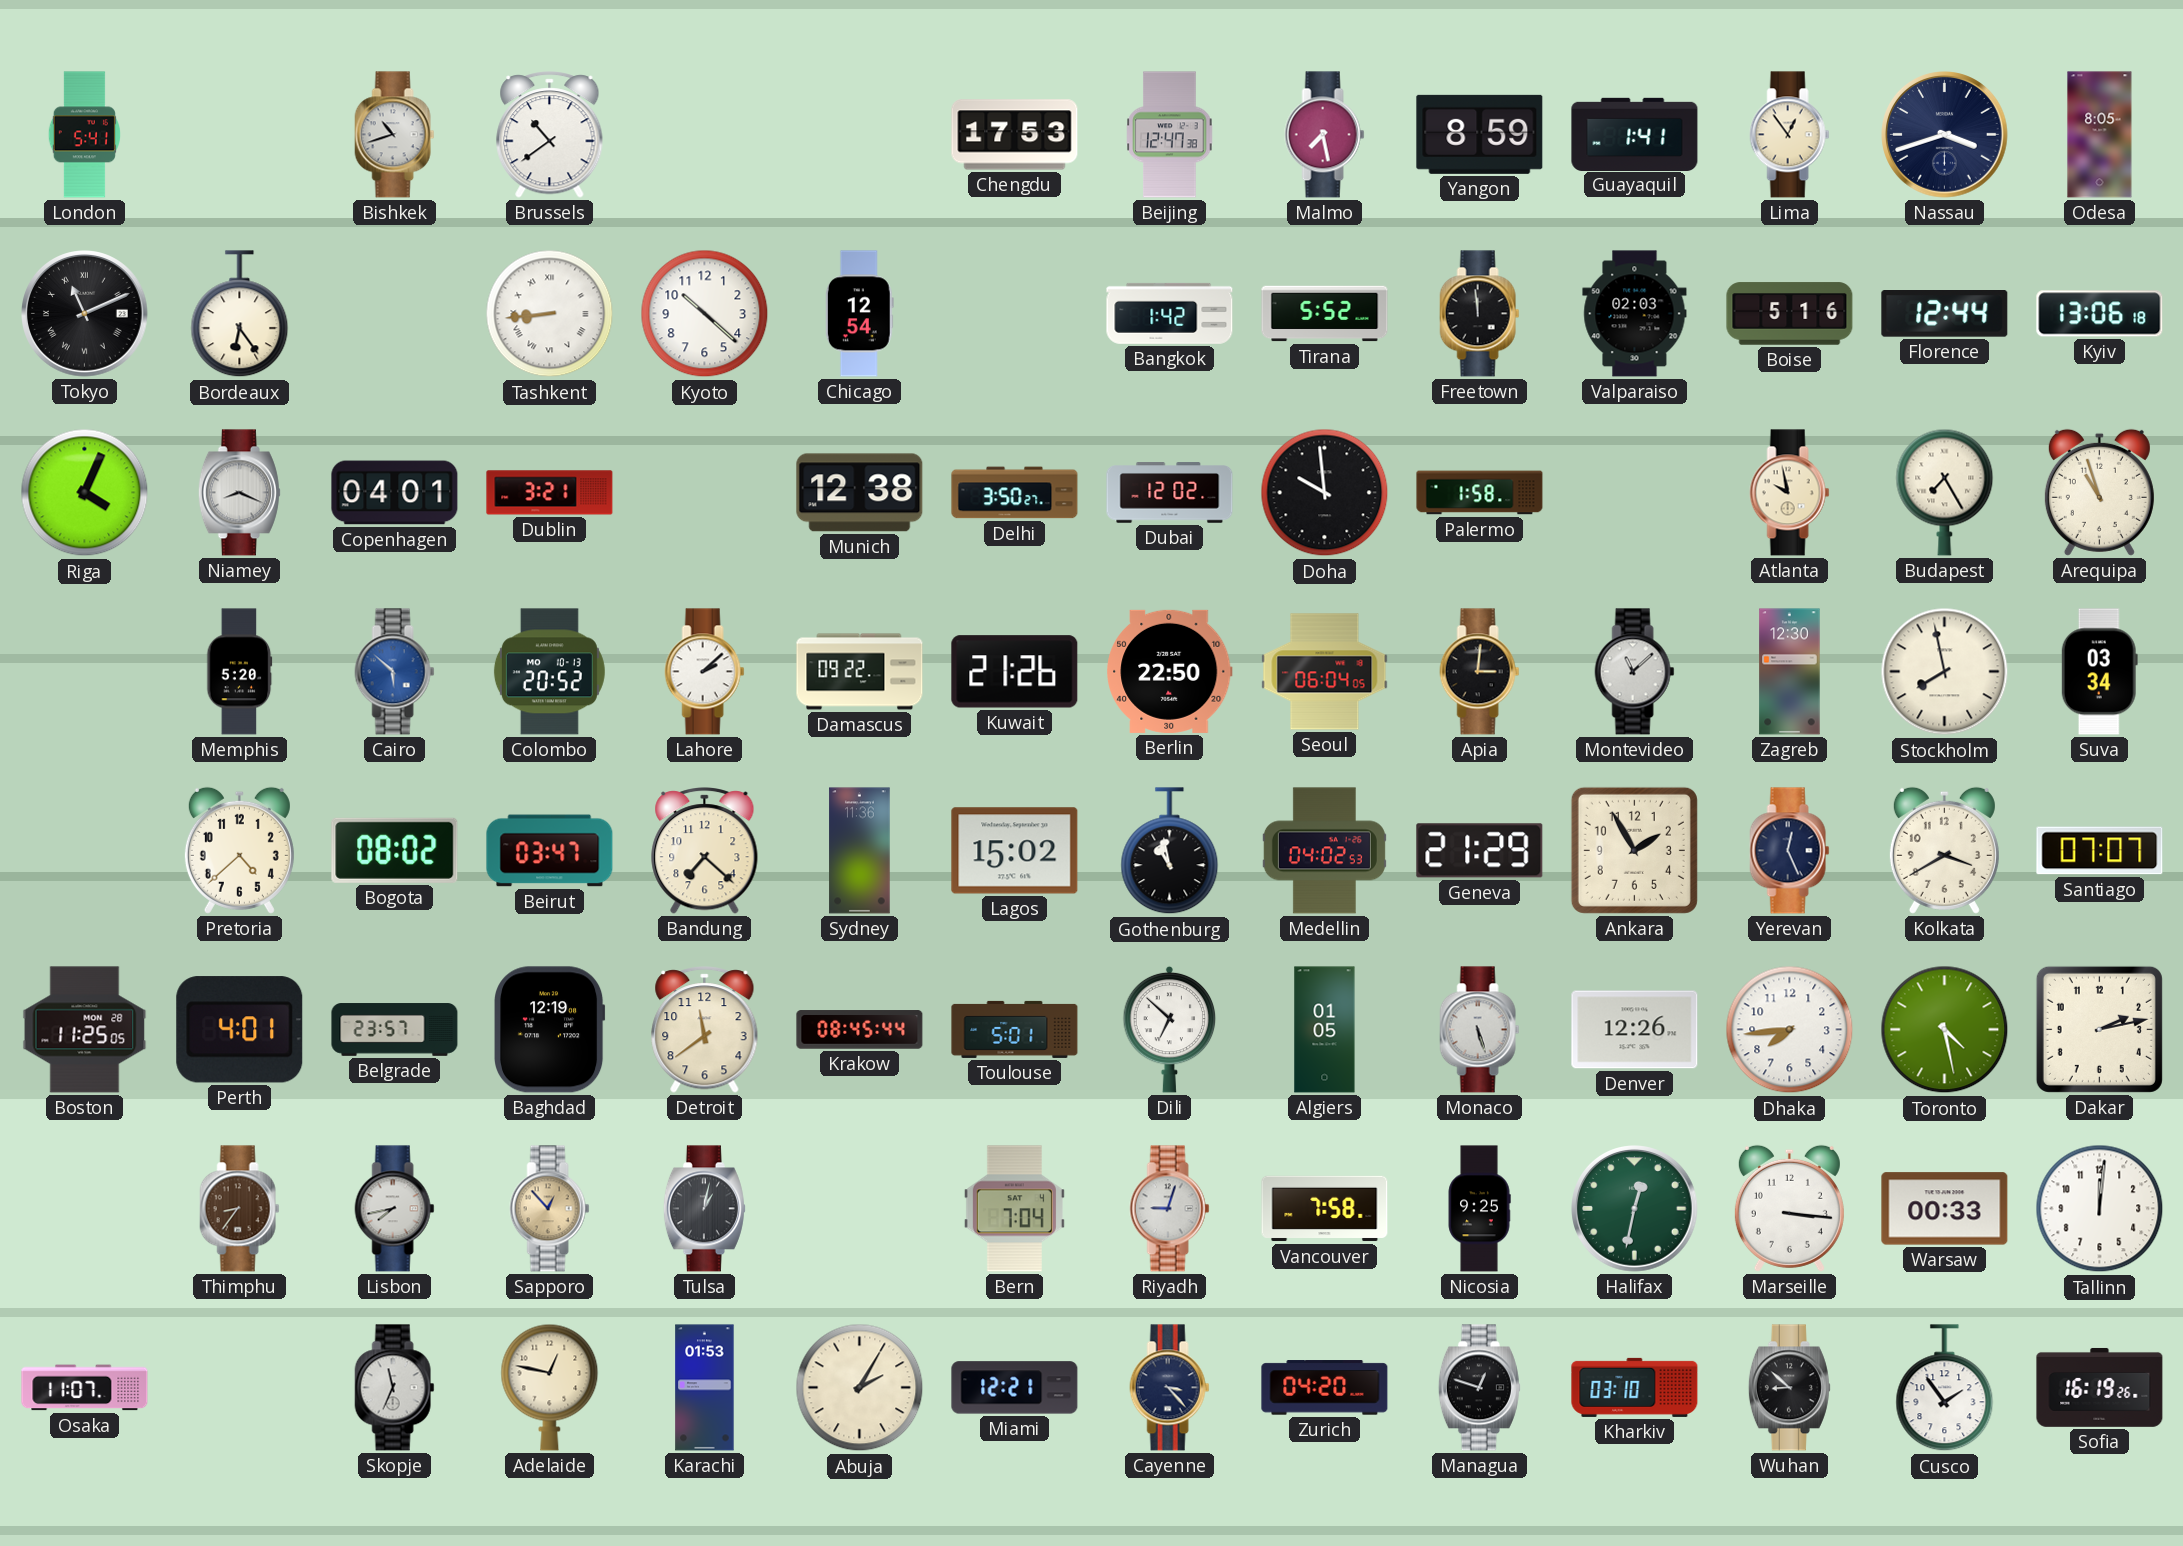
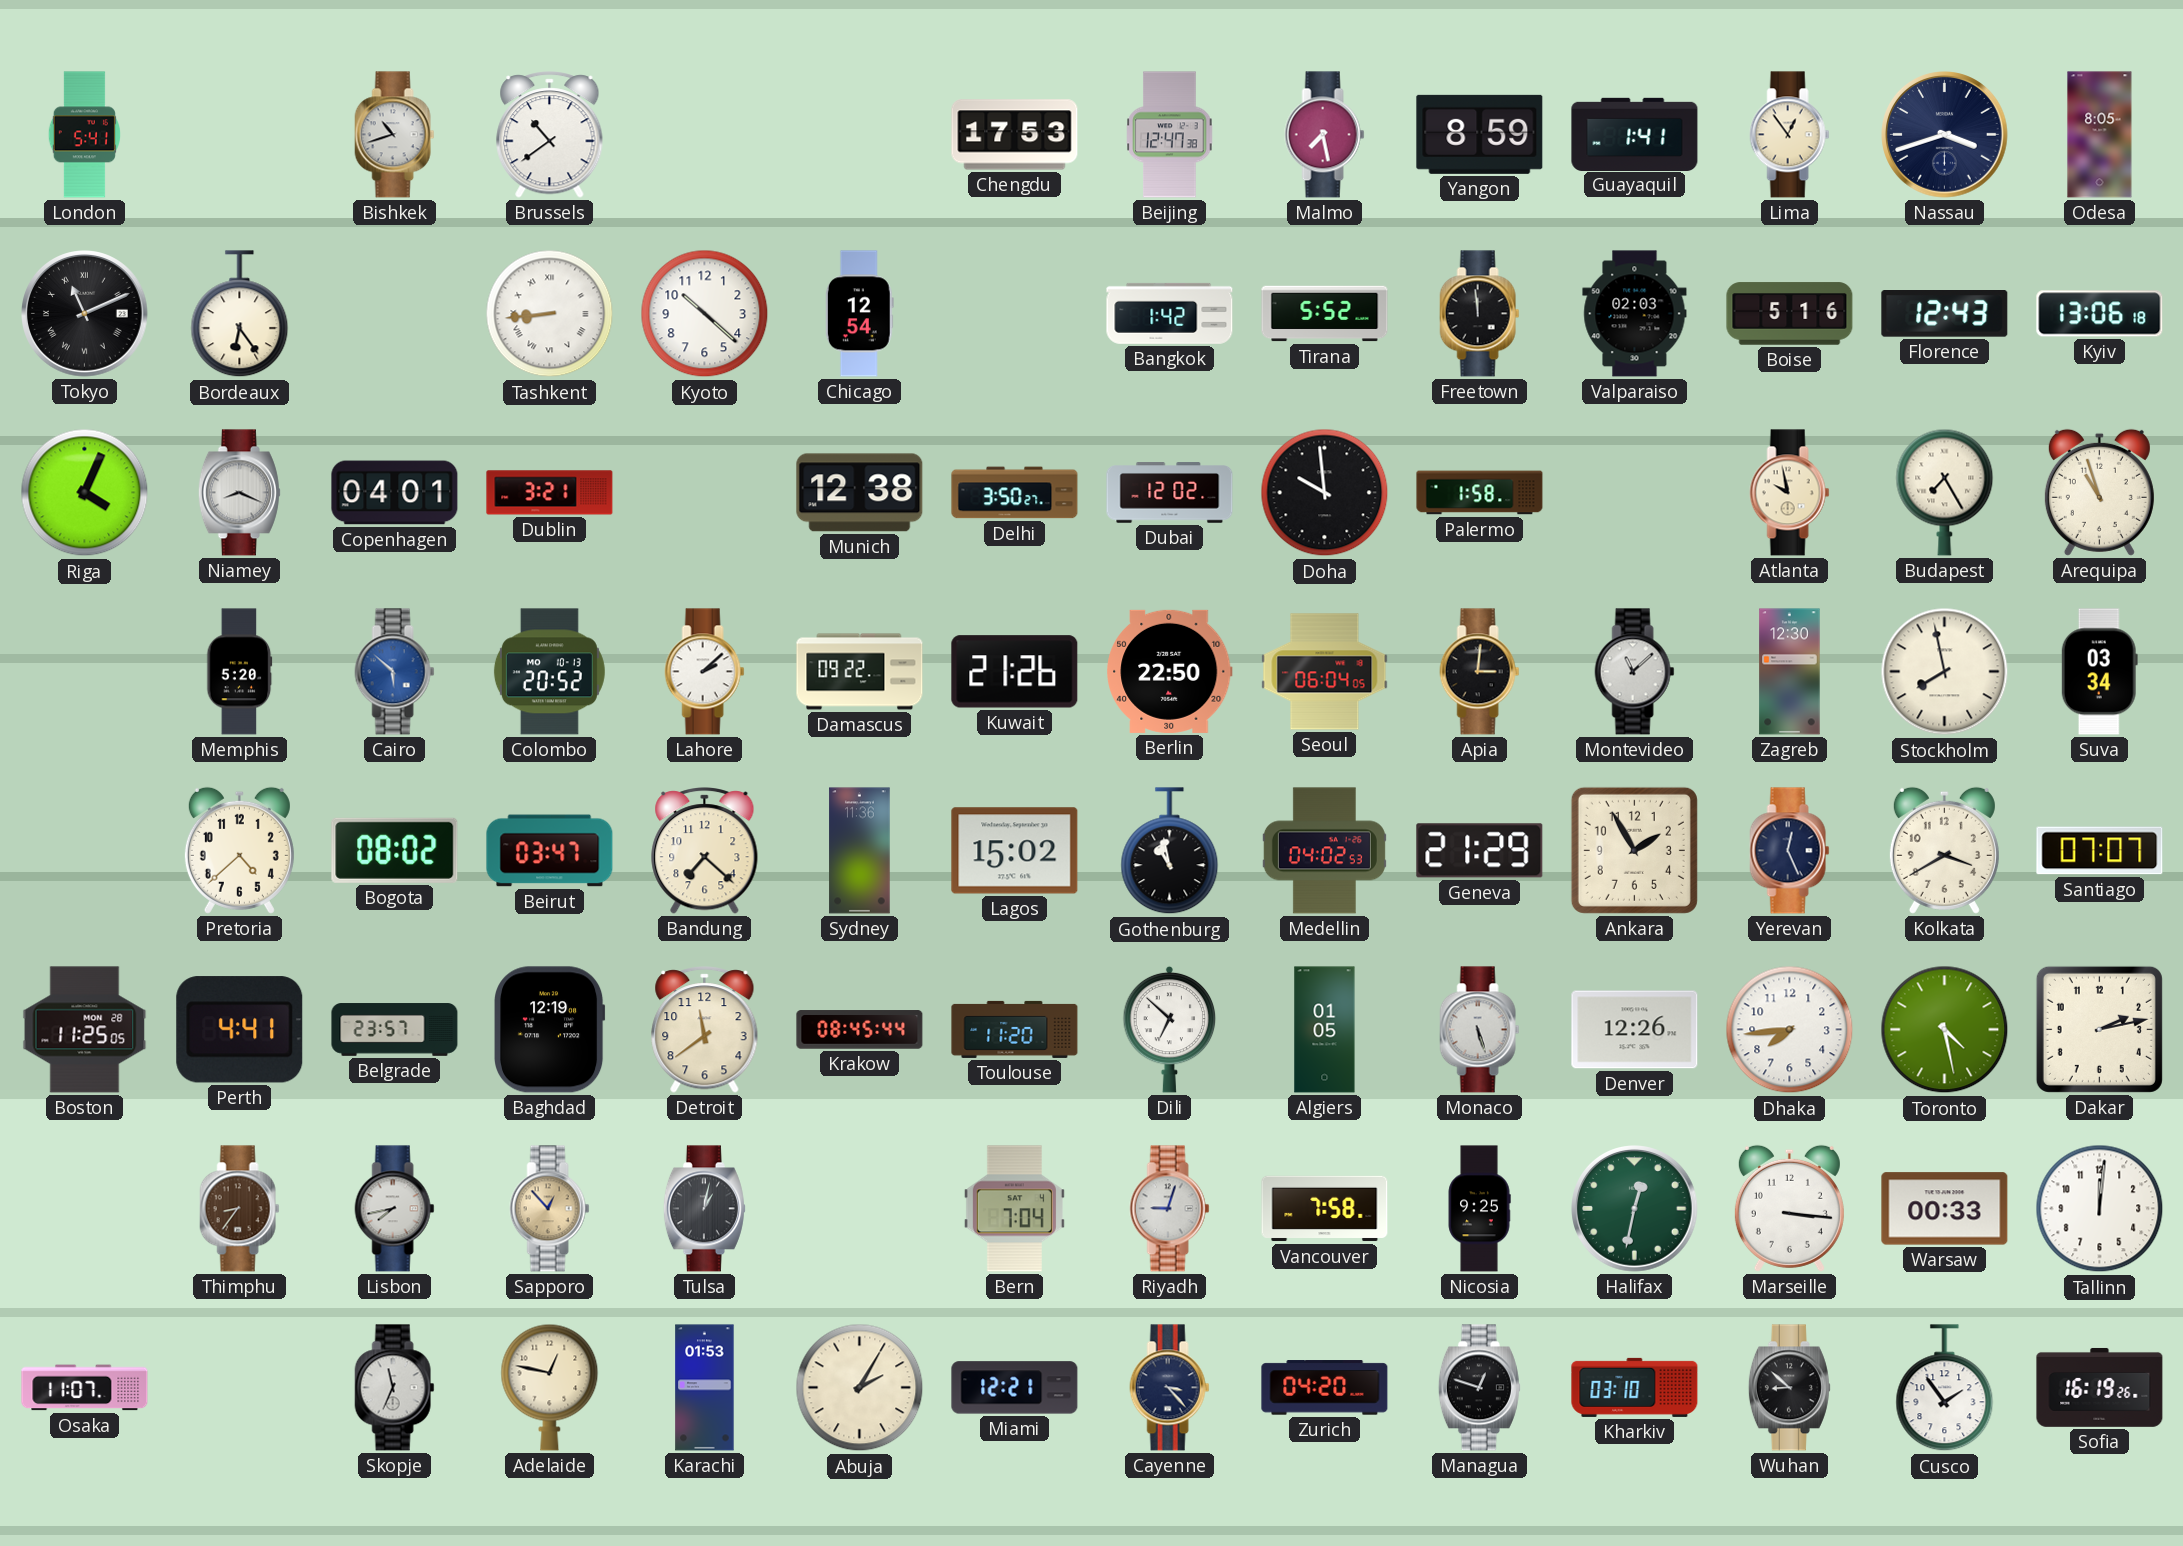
Florence: 12:44 -> 12:43 (1945, 314)
Perth: 4:01 -> 4:41 (240, 1030)
Toulouse: 5:01 -> 11:20 (1015, 1029)
